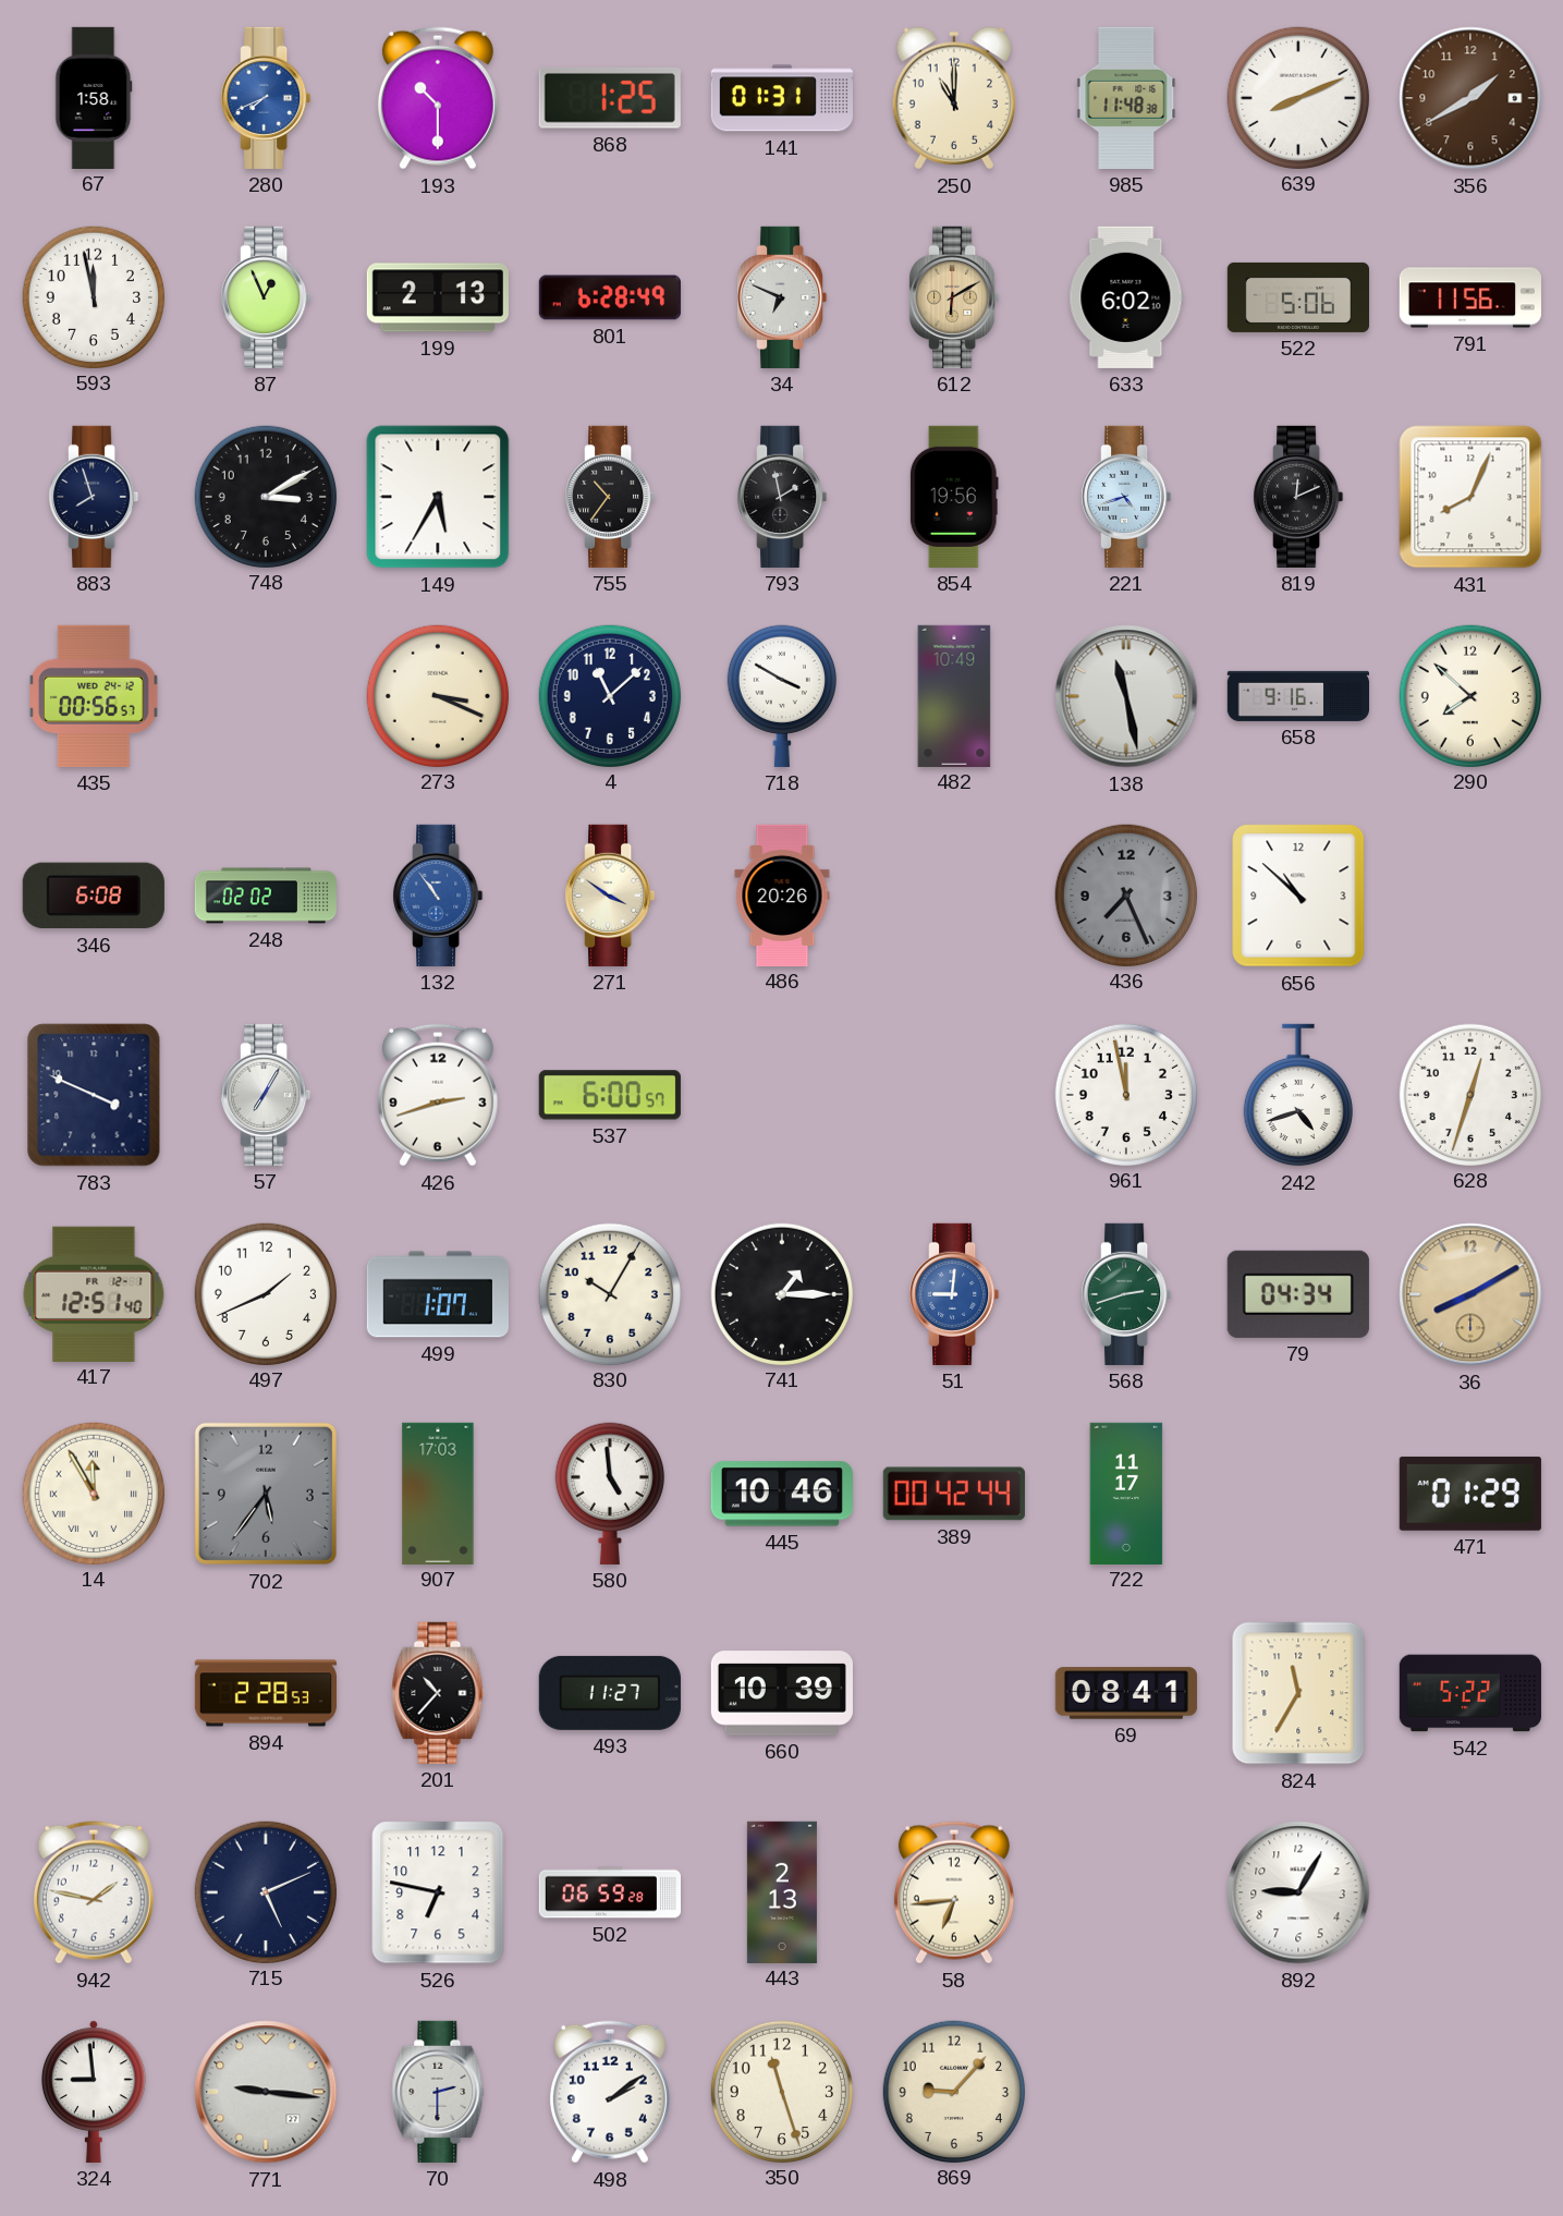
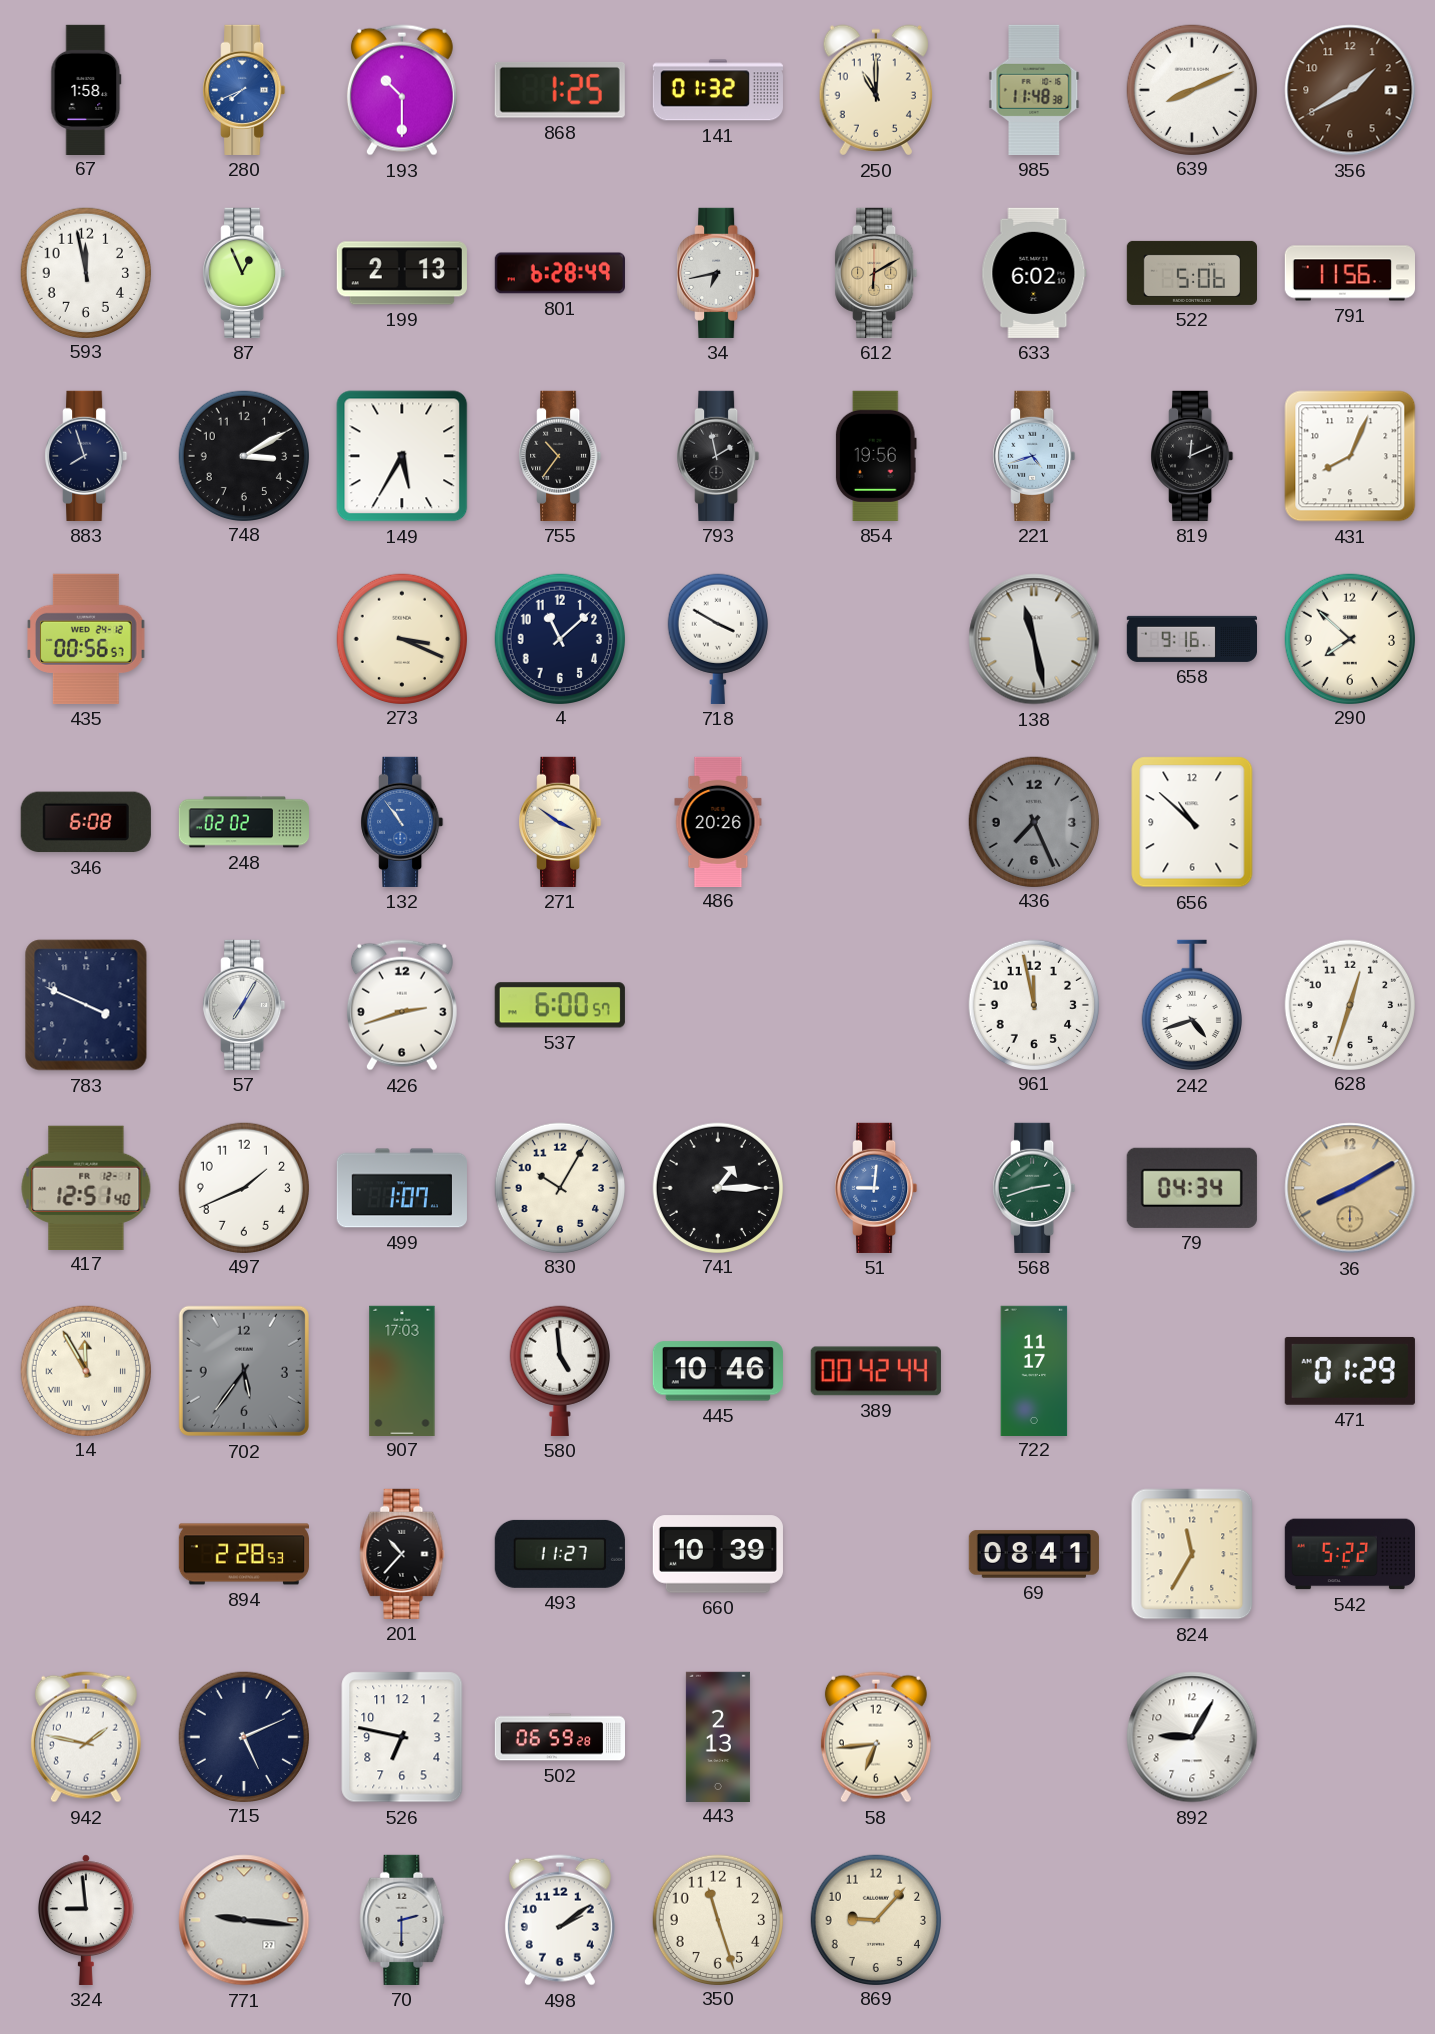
141: 01:31 -> 01:32 (718, 90)
34: 6:49 -> 6:43 (718, 273)
482: 10:49 -> none (954, 695)
